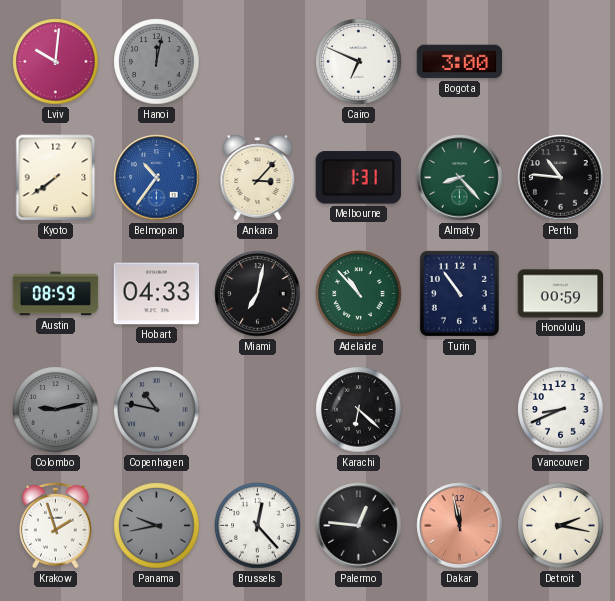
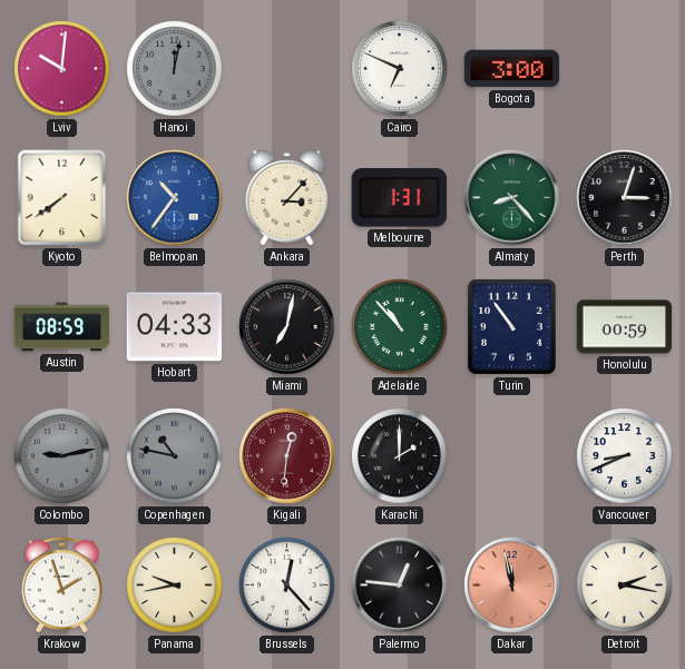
Perth: 10:46 -> 3:03 (625, 198)
Kigali: none -> 12:31 (287, 456)
Karachi: 6:22 -> 2:00 (400, 456)
Panama dial: grey -> cream (175, 586)
